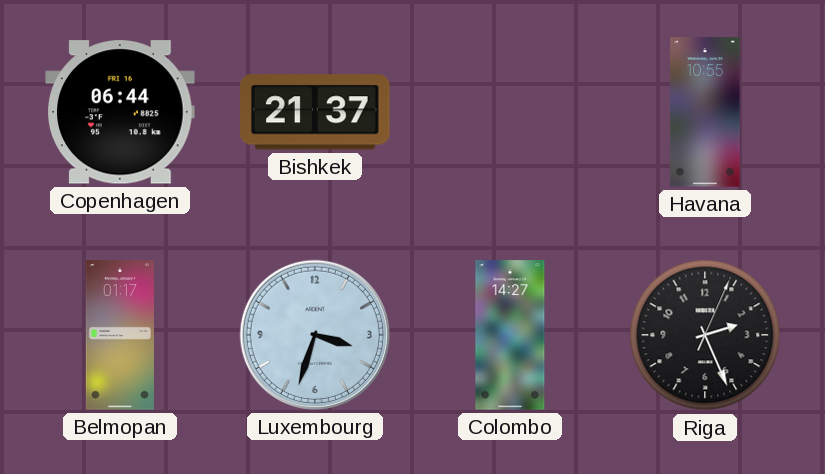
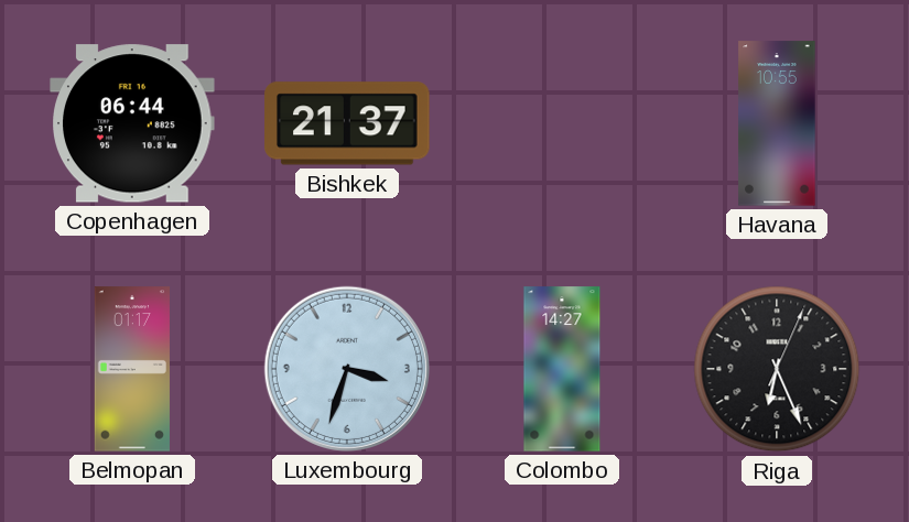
Riga: 2:26 -> 6:26 (777, 369)
